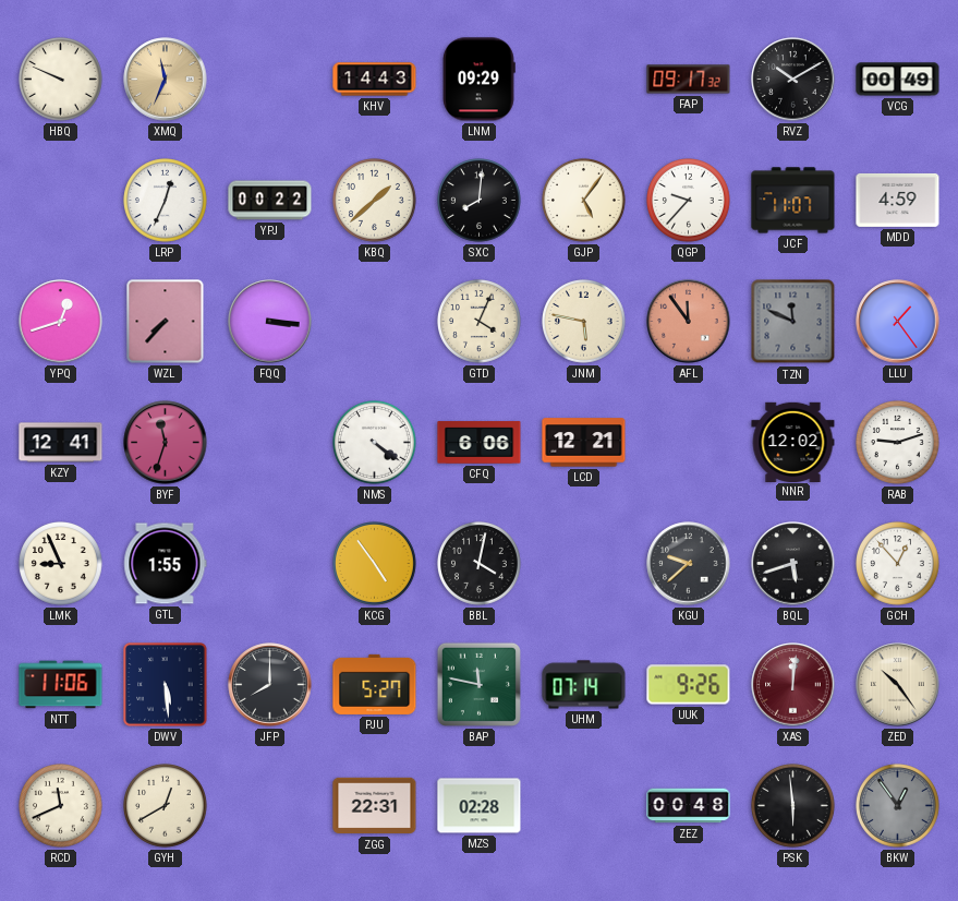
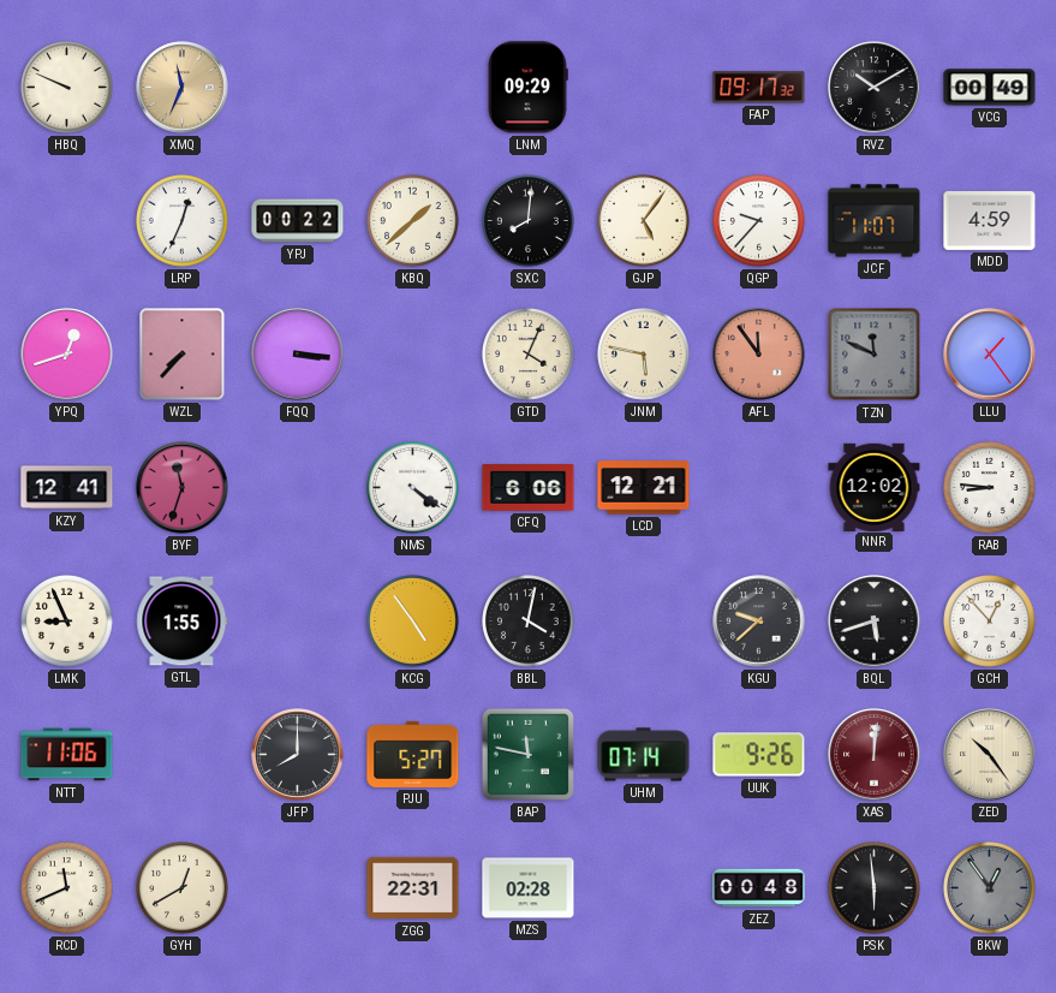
KHV: 14:43 -> none (375, 80)
RAB: 9:12 -> 8:46 (990, 488)
DWV: 5:29 -> none (166, 685)
